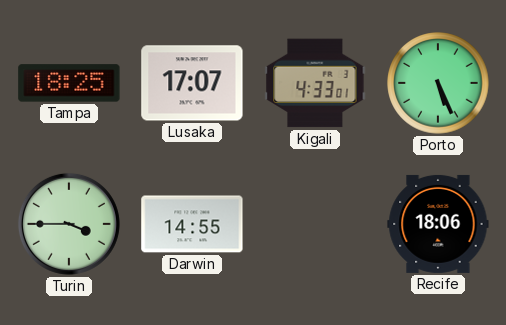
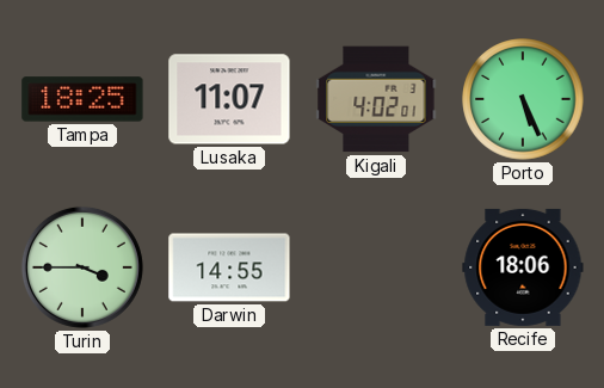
Lusaka: 17:07 -> 11:07 (229, 99)
Kigali: 4:33 -> 4:02 (376, 99)
